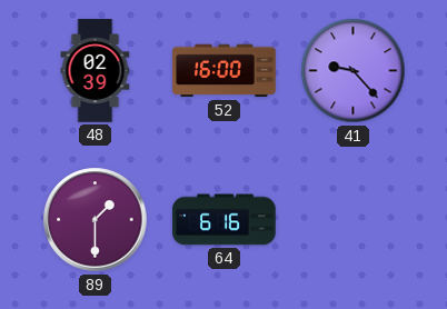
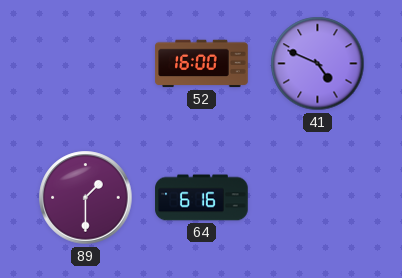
48: 02:39 -> none (96, 71)
41: 9:23 -> 4:49 (318, 64)
